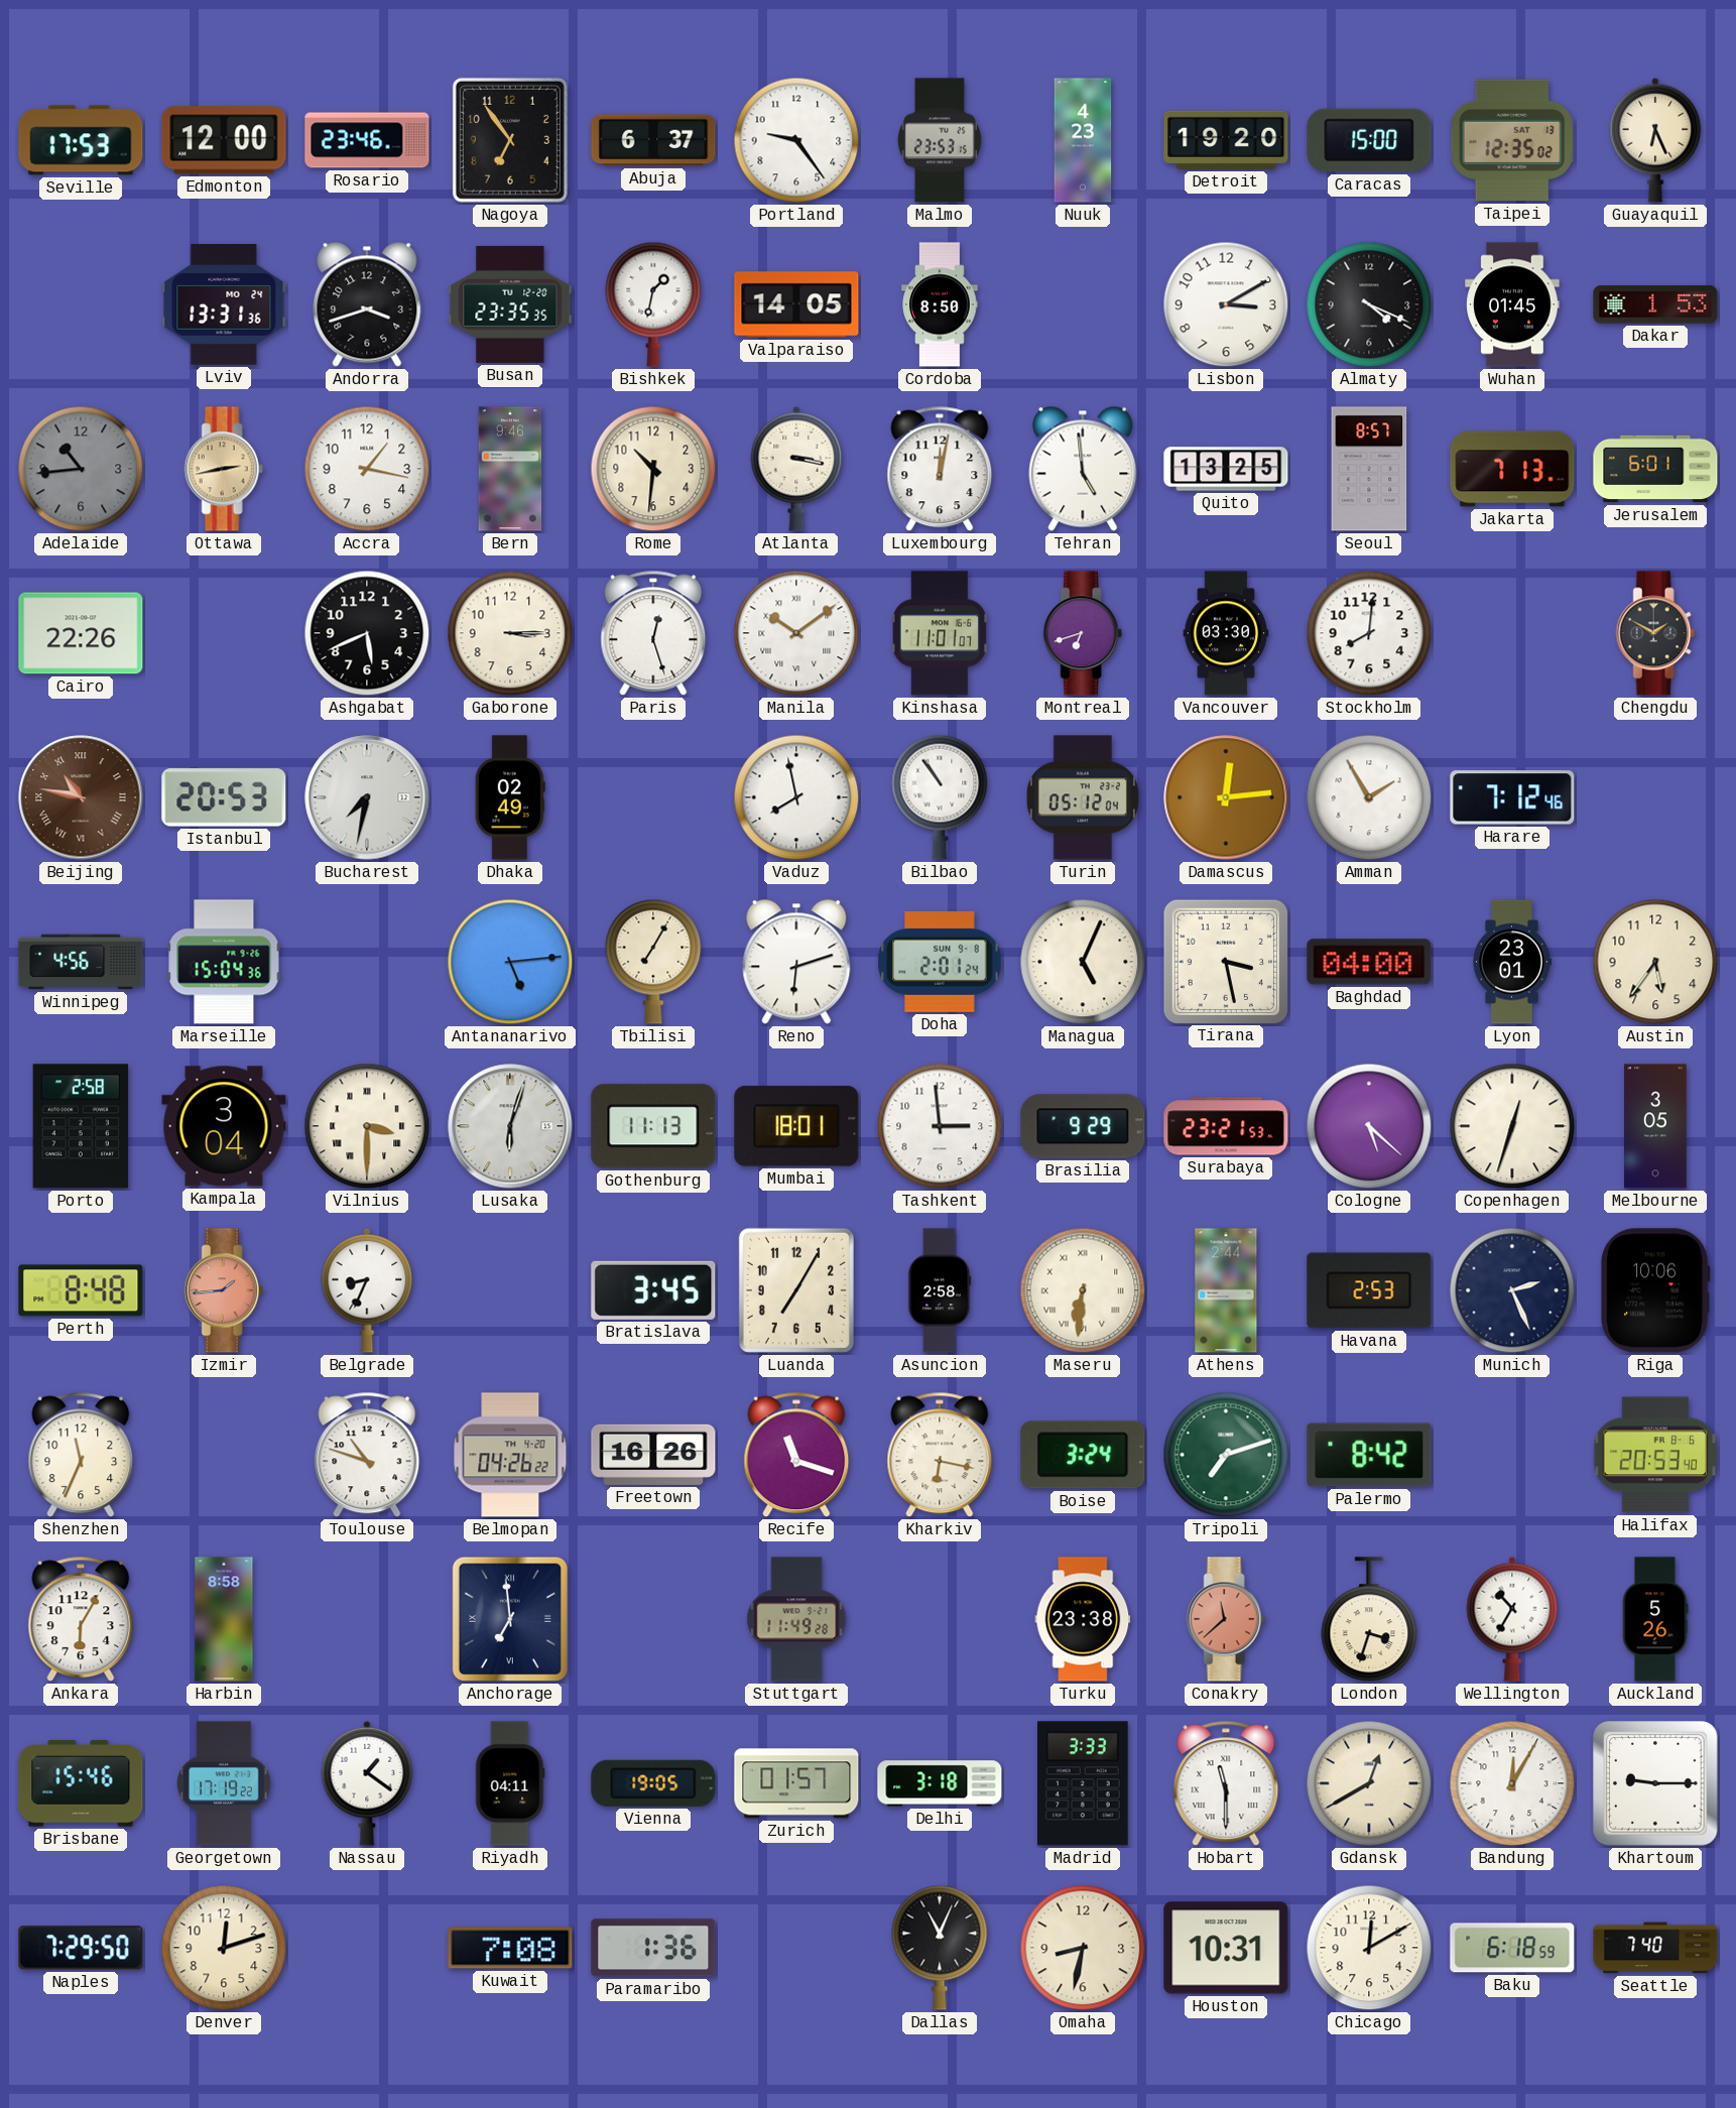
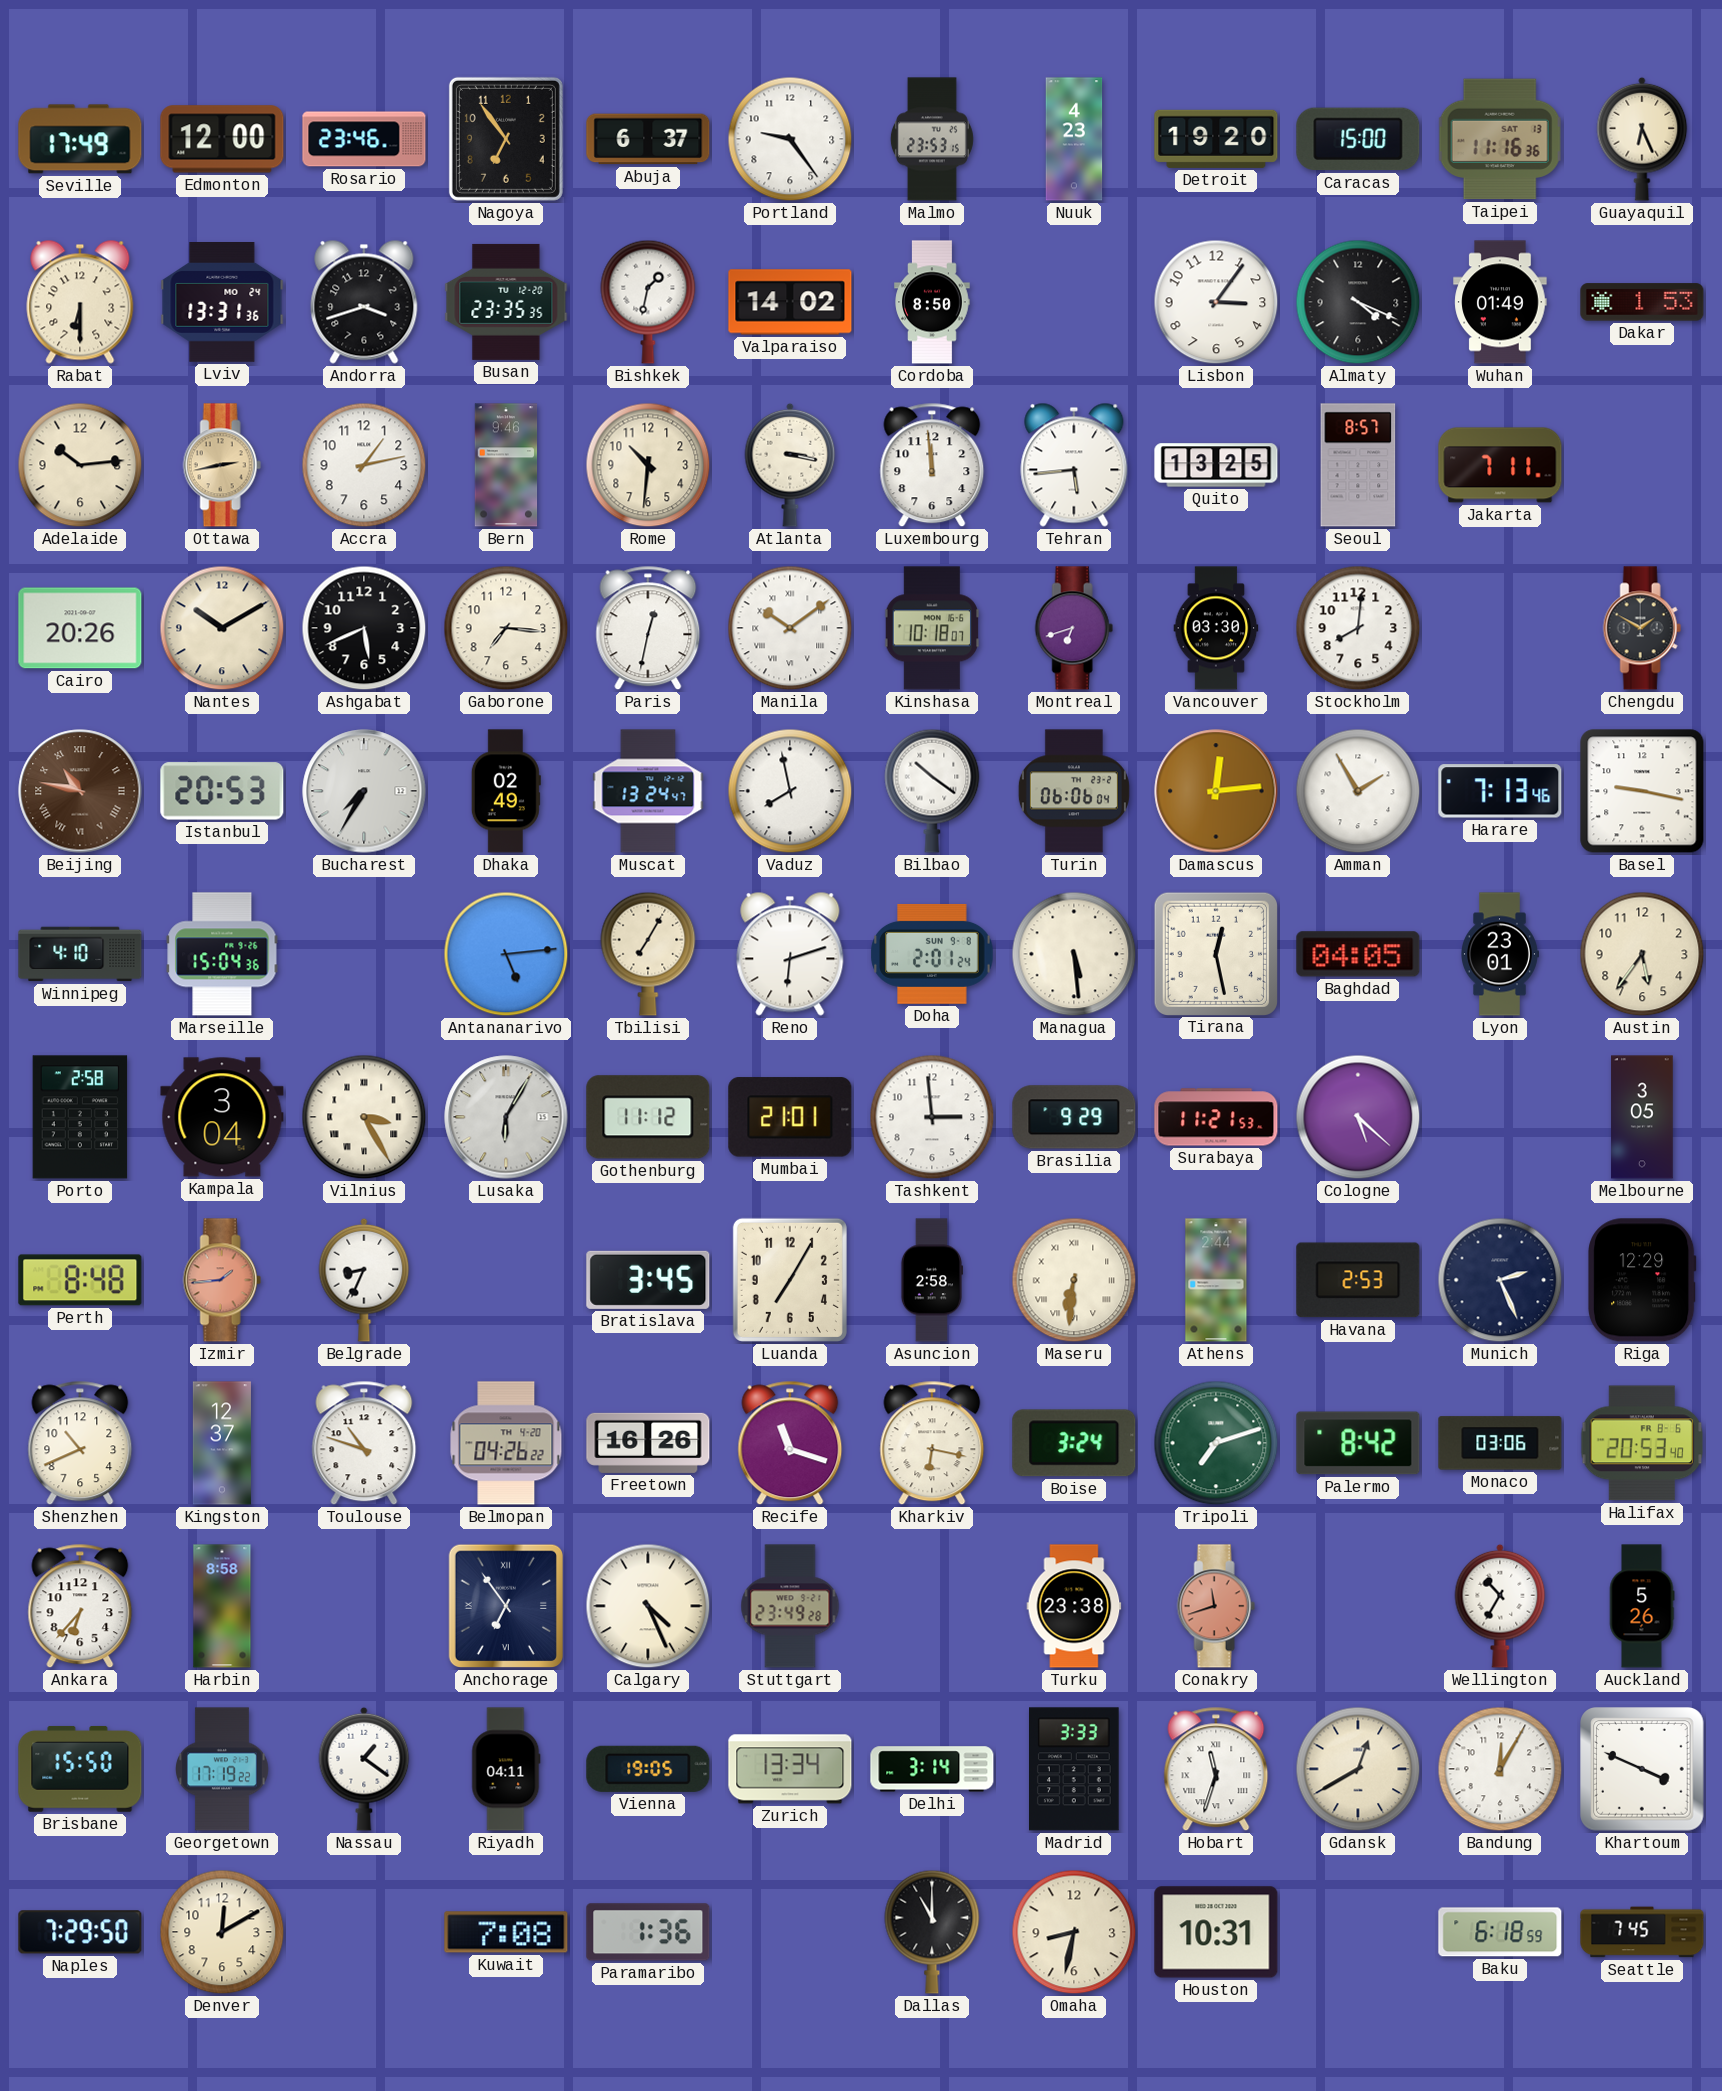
Seville: 17:53 -> 17:49 (80, 139)
Taipei: 12:35 -> 11:16 (1500, 139)
Rabat: none -> 6:30 (80, 302)
Valparaiso: 14:05 -> 14:02 (790, 302)
Lisbon: 3:10 -> 3:06 (1216, 302)
Wuhan: 01:45 -> 01:49 (1500, 302)
Adelaide: 10:44 -> 10:14 (80, 465)
Adelaide dial: grey -> cream (80, 465)
Accra: 1:17 -> 1:13 (364, 465)
Luxembourg: 12:02 -> 11:59 (932, 465)
Tehran: 4:59 -> 5:44 (1074, 465)
Jakarta: 7:13 -> 7:11 (1500, 465)
Jerusalem: 6:01 -> none (1655, 469)
Cairo: 22:26 -> 20:26 (80, 628)
Nantes: none -> 10:10 (222, 628)
Gaborone: 3:15 -> 7:16 (506, 628)
Paris: 12:27 -> 12:32 (648, 628)
Kinshasa: 11:01 -> 10:18 (932, 628)
Bucharest: 7:32 -> 7:35 (364, 791)
Muscat: none -> 13:24 (648, 791)
Bilbao: 10:54 -> 10:21 (932, 791)
Turin: 05:12 -> 06:06 (1074, 791)
Harare: 7:12 -> 7:13 (1500, 791)
Basel: none -> 9:17 (1642, 791)
Winnipeg: 4:56 -> 4:10 (80, 954)
Managua: 5:04 -> 5:29 (1074, 954)
Tirana: 3:28 -> 12:28 (1215, 953)
Baghdad: 04:00 -> 04:05 (1358, 954)
Vilnius: 3:30 -> 3:25 (364, 1117)
Lusaka: 6:03 -> 6:05 (506, 1117)
Gothenburg: 11:13 -> 11:12 (648, 1117)
Mumbai: 18:01 -> 21:01 (790, 1117)
Surabaya: 23:21 -> 11:21 (1216, 1117)
Copenhagen: 12:33 -> none (1512, 1126)
Riga: 10:06 -> 12:29 (1642, 1280)
Shenzhen: 11:34 -> 10:41 (80, 1443)
Kingston: none -> 12:37 (222, 1443)
Monaco: none -> 03:06 (1500, 1443)
Ankara: 6:05 -> 6:37 (80, 1606)
Anchorage: 6:59 -> 6:54 (505, 1606)
Calgary: none -> 4:26 (648, 1606)
Stuttgart: 11:49 -> 23:49 (790, 1606)
Conakry: 11:38 -> 11:42 (1216, 1606)
London: 3:33 -> none (1369, 1620)
Brisbane: 15:46 -> 15:50 (80, 1769)
Zurich: 01:57 -> 13:34 (790, 1769)
Delhi: 3:18 -> 3:14 (932, 1769)
Hobart: 11:30 -> 11:33 (1216, 1769)
Khartoum: 9:15 -> 3:49 (1642, 1769)
Denver: 12:12 -> 12:10 (222, 1932)
Dallas: 11:04 -> 11:00 (932, 1932)
Chicago: 12:10 -> none (1369, 1948)
Seattle: 7:40 -> 7:45 (1642, 1932)
